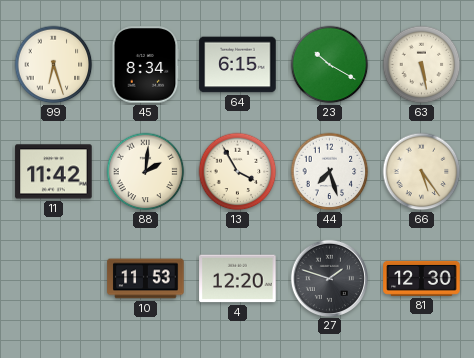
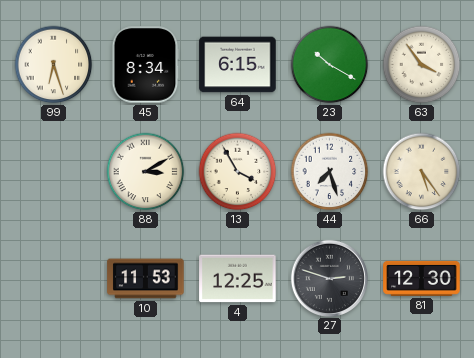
63: 5:28 -> 3:54 (422, 65)
11: 11:42 -> none (54, 172)
88: 2:01 -> 3:10 (146, 172)
4: 12:20 -> 12:25 (238, 279)
27: 1:48 -> 2:48 (329, 278)
